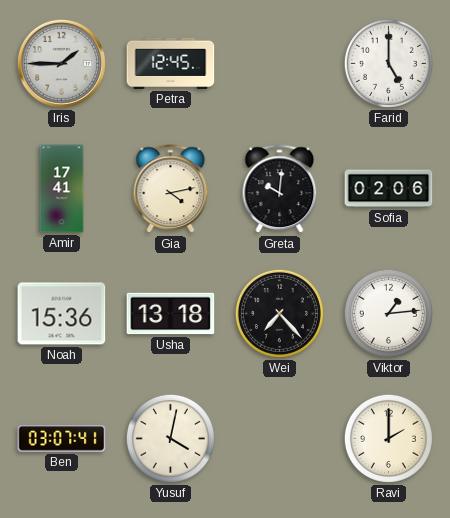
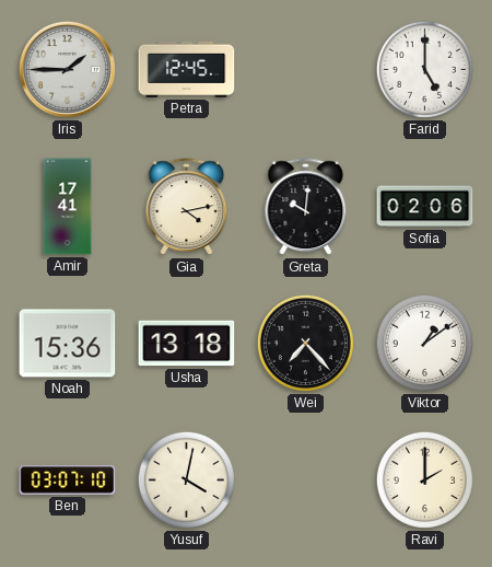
Viktor: 1:14 -> 1:09 (424, 343)
Ben: 03:07:41 -> 03:07:10 (68, 481)
